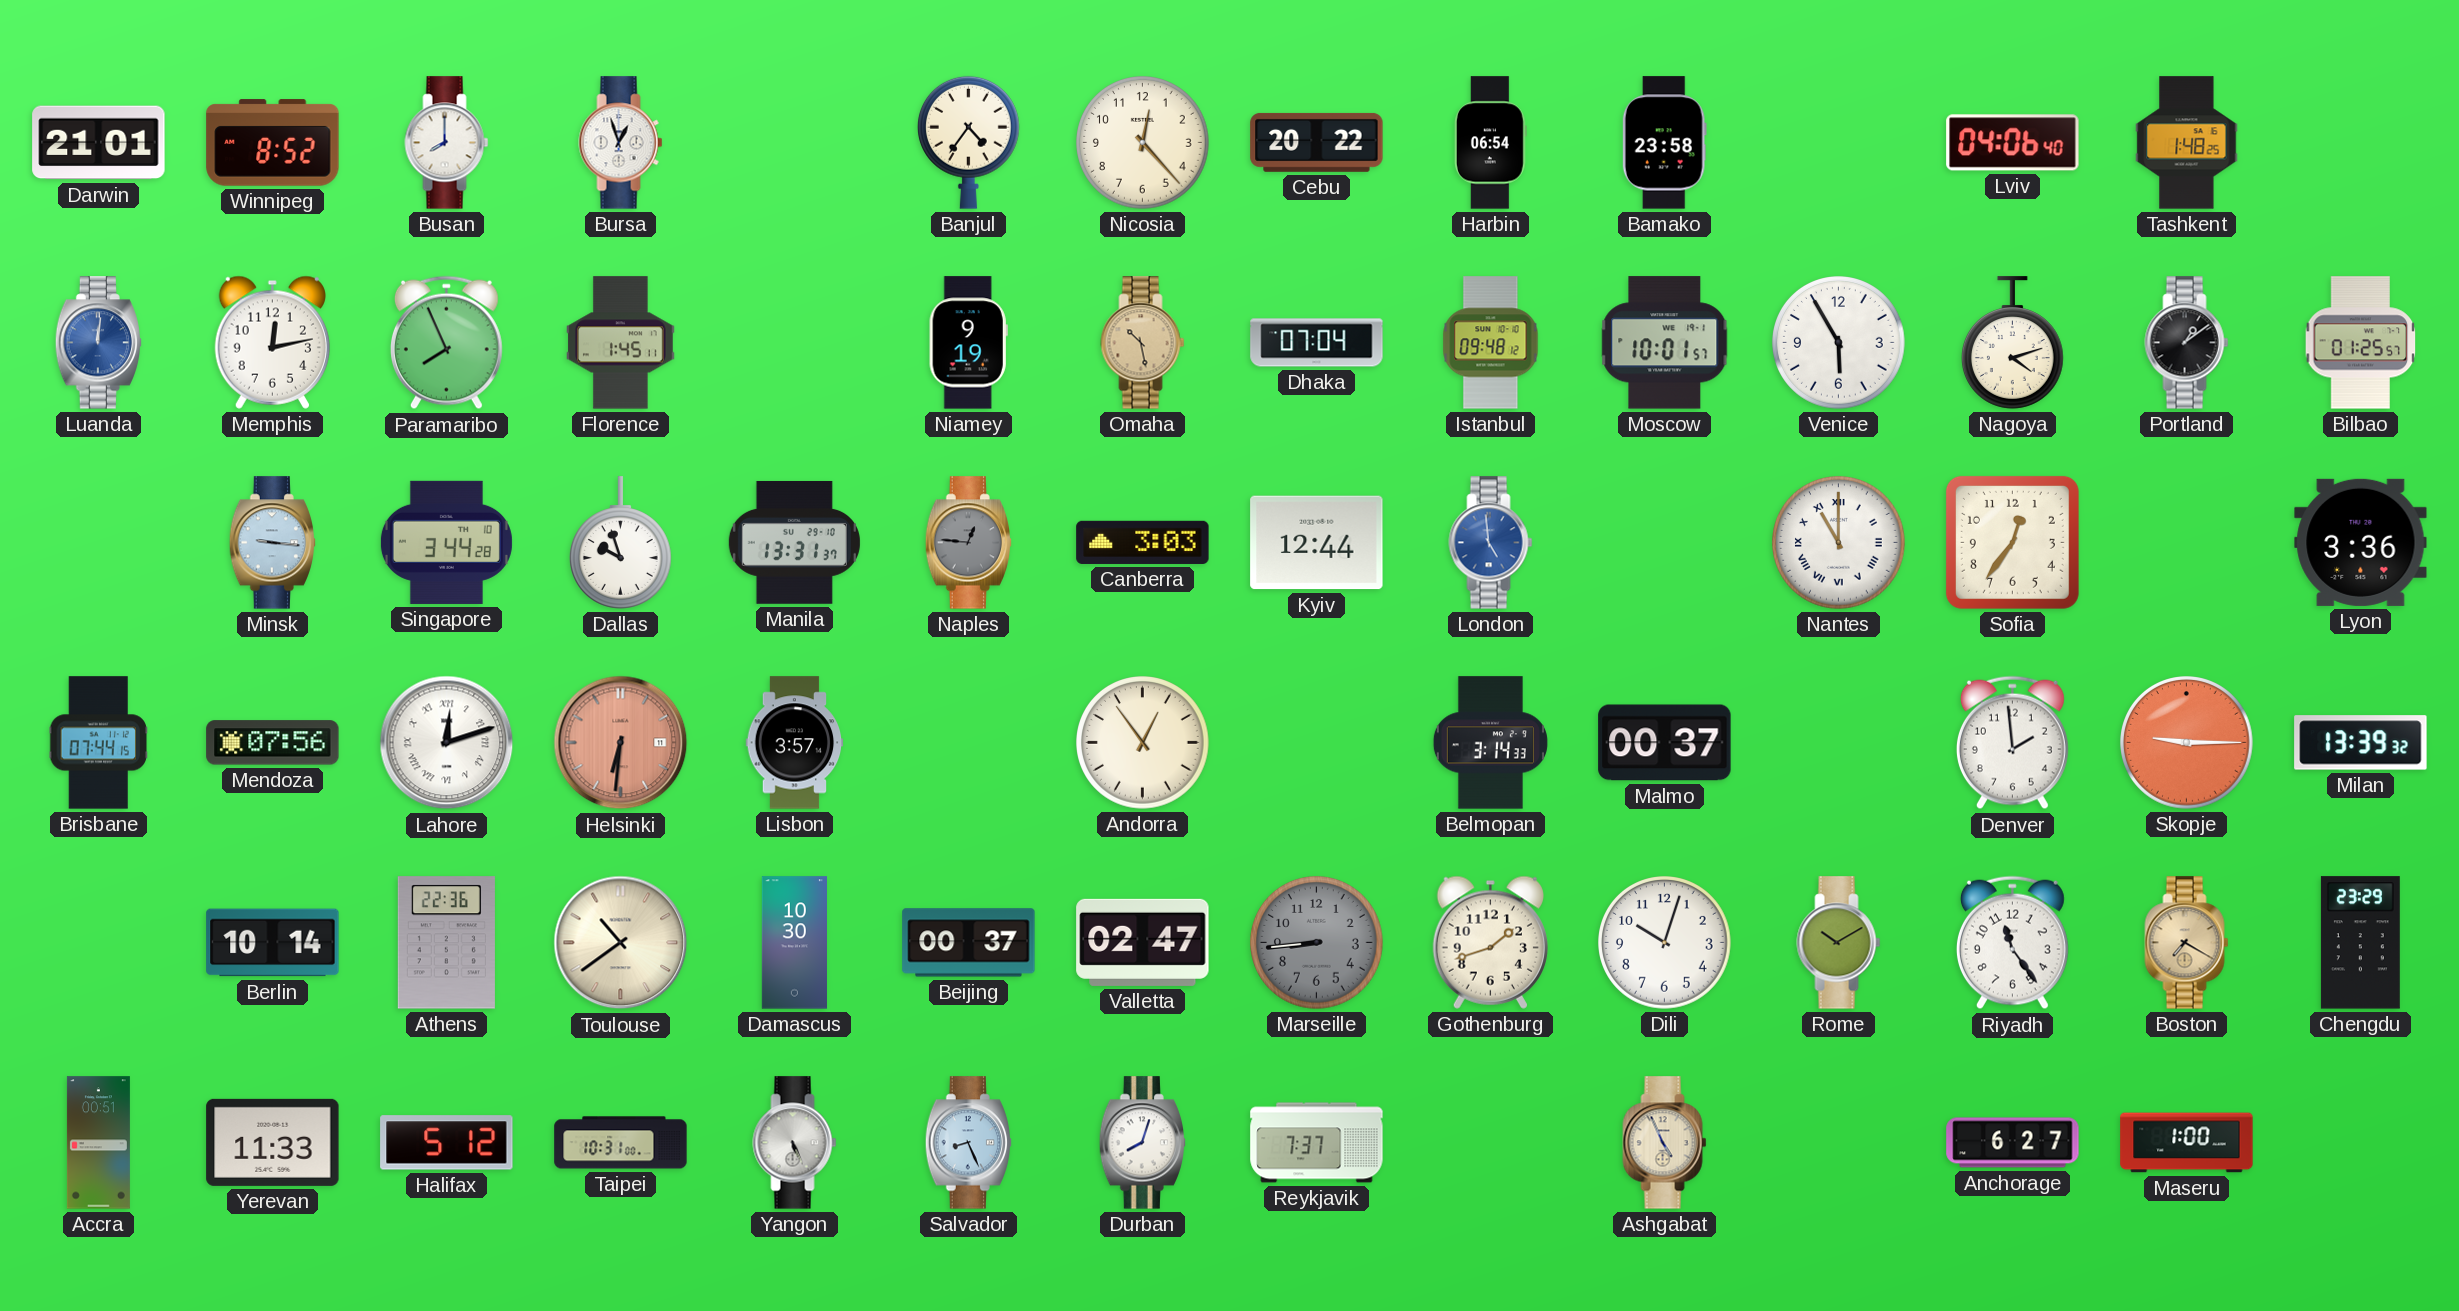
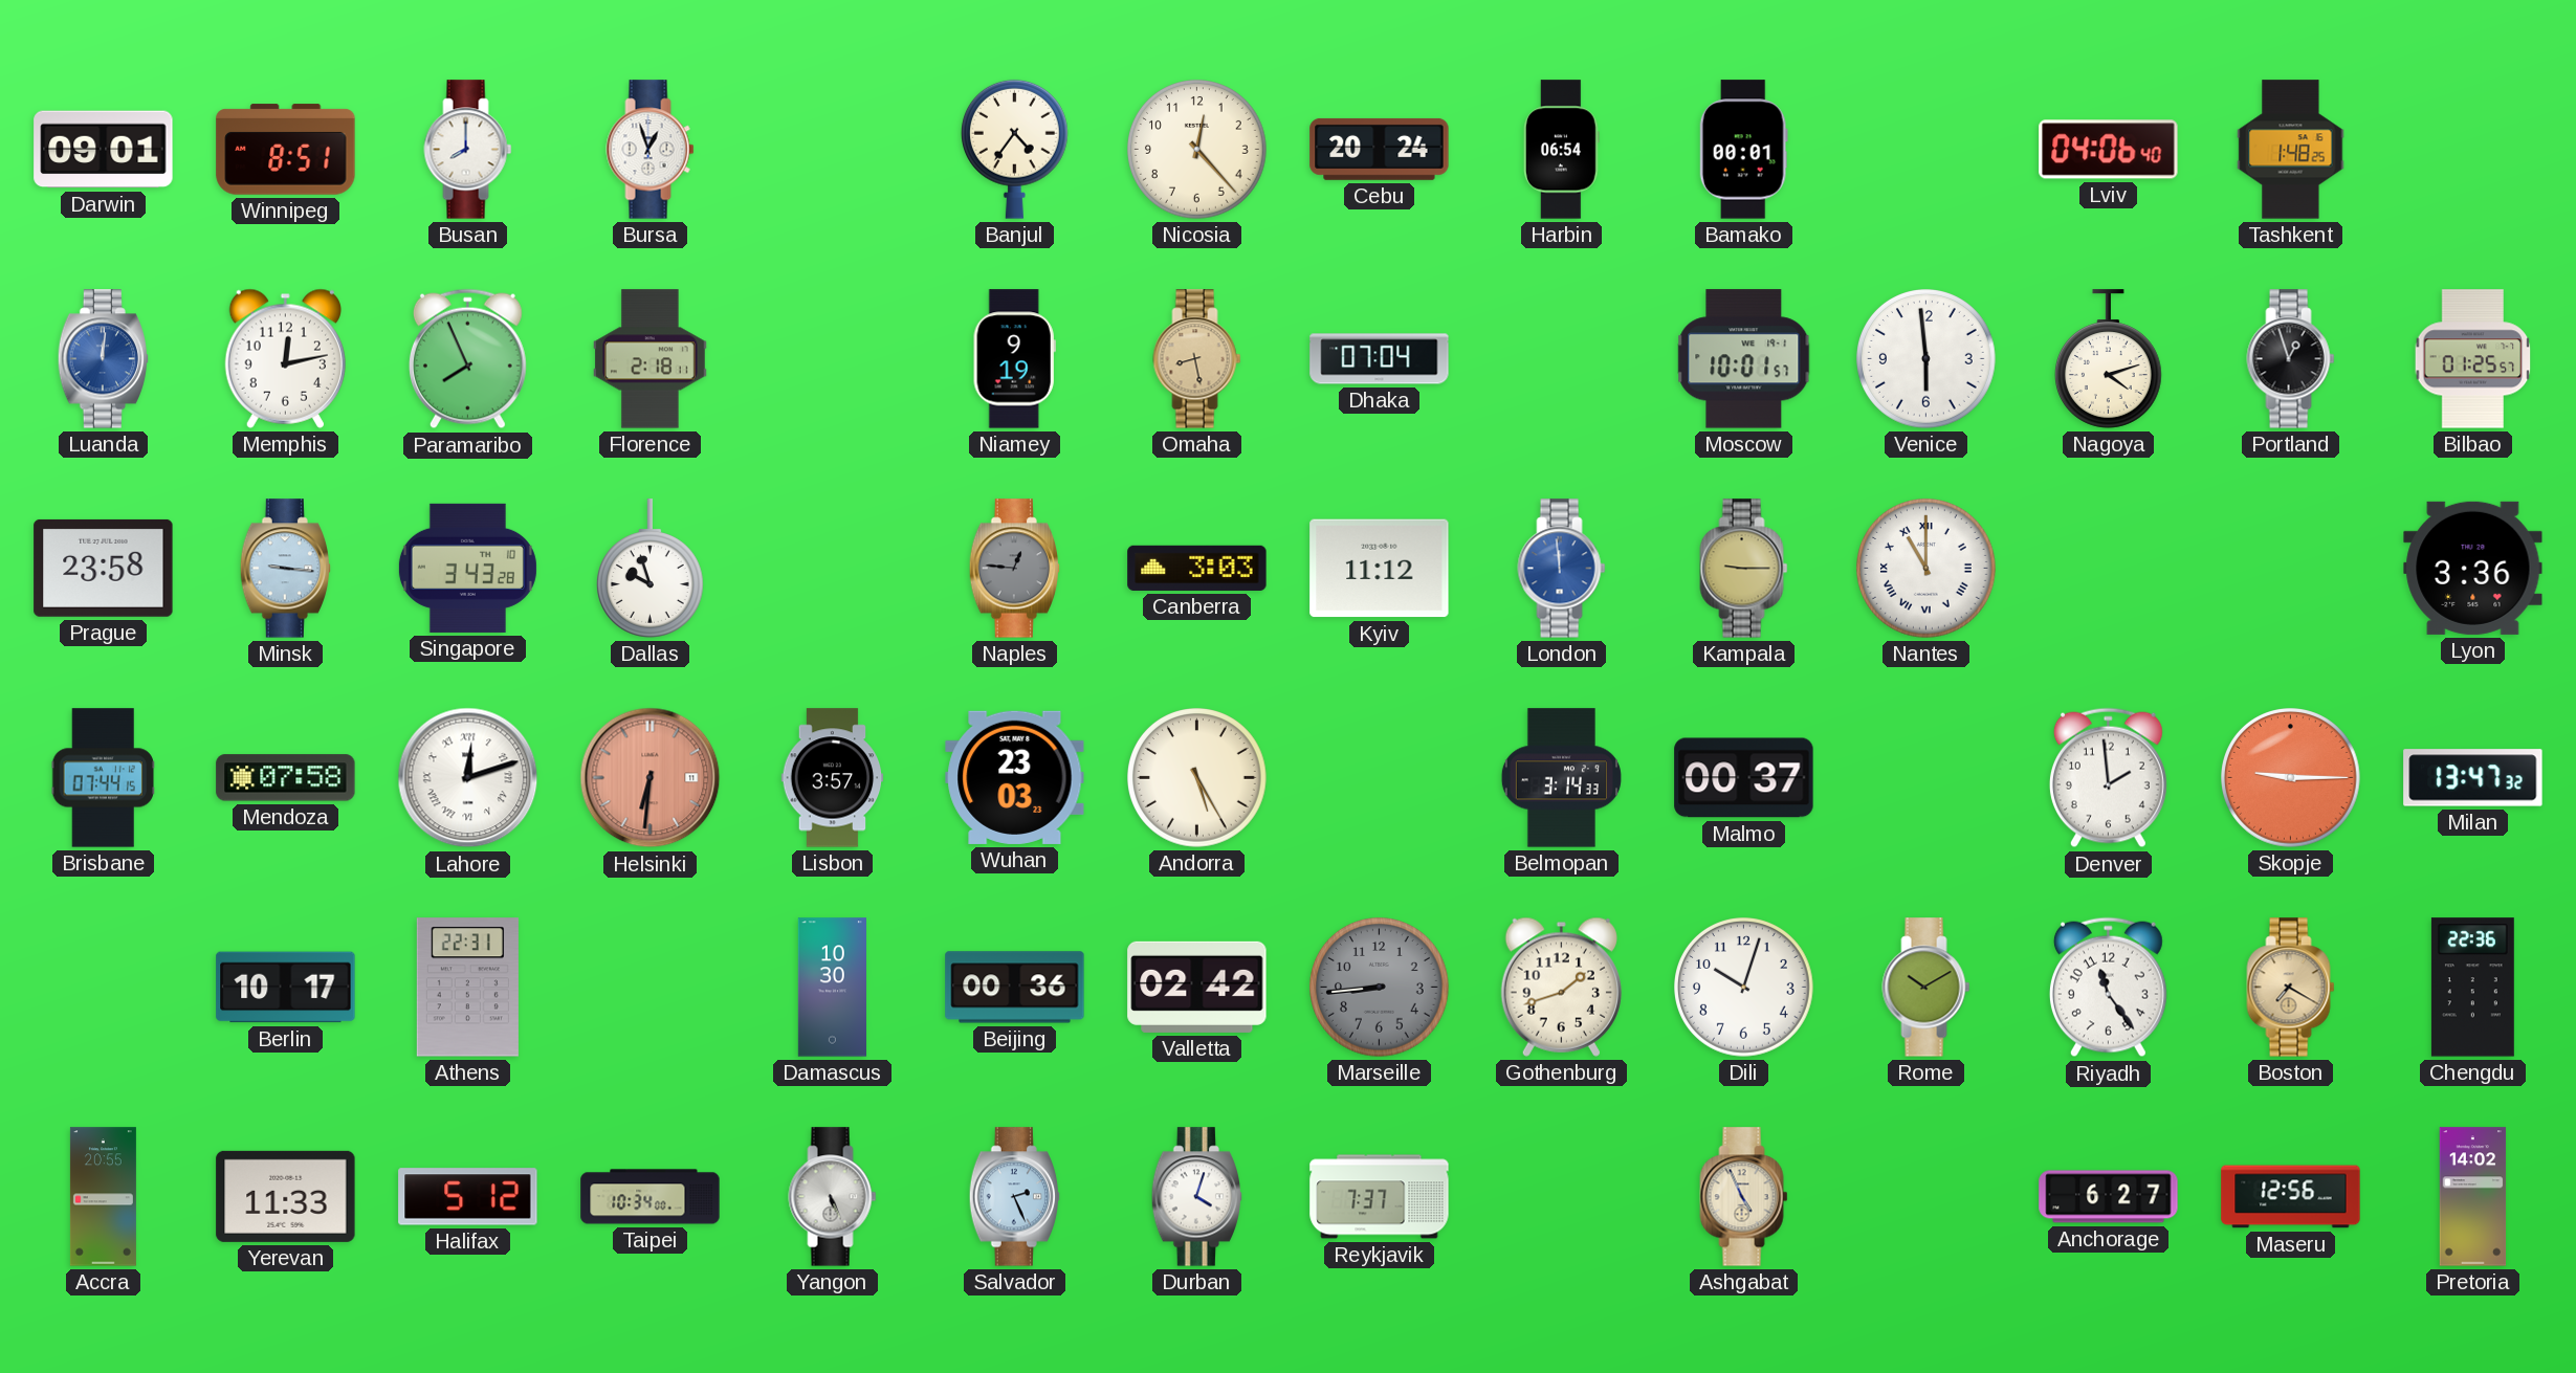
Darwin: 21:01 -> 09:01 (104, 150)
Winnipeg: 8:52 -> 8:51 (286, 150)
Cebu: 20:22 -> 20:24 (1380, 149)
Bamako: 23:58 -> 00:01 (1743, 150)
Florence: 1:45 -> 2:18 (651, 359)
Omaha: 10:28 -> 8:28 (1197, 359)
Istanbul: 09:48 -> none (1491, 343)
Venice: 5:55 -> 5:59 (1927, 359)
Portland: 1:09 -> 12:57 (2291, 359)
Prague: none -> 23:58 (104, 568)
Singapore: 3:44 -> 3:43 (467, 568)
Manila: 13:31 -> none (794, 542)
Kyiv: 12:44 -> 11:12 (1380, 569)
London: 4:59 -> 11:59 (1562, 569)
Kampala: none -> 9:15 (1744, 569)
Sofia: 12:36 -> none (2012, 542)
Mendoza: 07:56 -> 07:58 (286, 778)
Wuhan: none -> 23:03 (1015, 777)
Andorra: 12:54 -> 5:25 (1197, 778)
Milan: 13:39 -> 13:47 (2473, 778)
Berlin: 10:14 -> 10:17 (286, 988)
Athens: 22:36 -> 22:31 (467, 988)
Toulouse: 10:39 -> none (621, 943)
Beijing: 00:37 -> 00:36 (1015, 988)
Valletta: 02:47 -> 02:42 (1197, 987)
Chengdu: 23:29 -> 22:36 (2472, 988)
Accra: 00:51 -> 20:55 (103, 1197)
Taipei: 10:31 -> 10:34 (651, 1197)
Salvador: 8:26 -> 2:26 (1014, 1197)
Durban: 8:03 -> 4:03 (1196, 1197)
Maseru: 1:00 -> 12:56 (2291, 1197)
Pretoria: none -> 14:02 (2473, 1197)
